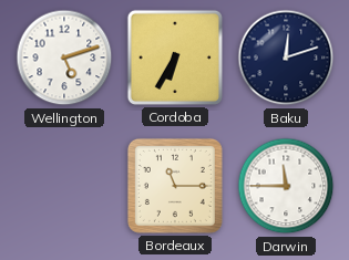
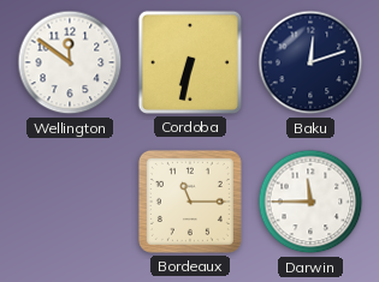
Wellington: 5:12 -> 11:51 (70, 62)
Cordoba: 6:35 -> 6:32 (190, 62)
